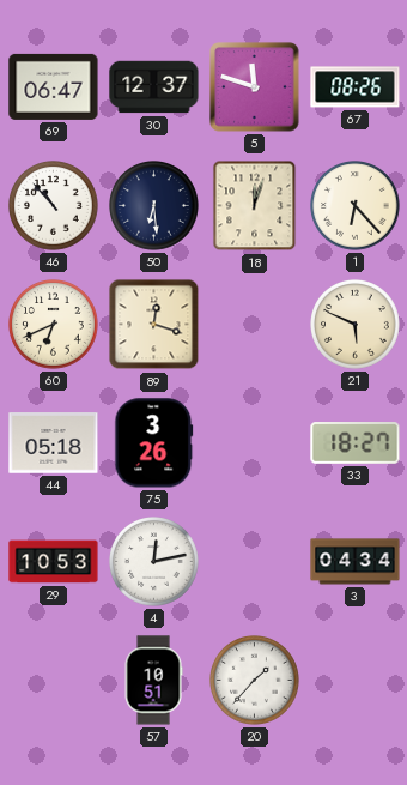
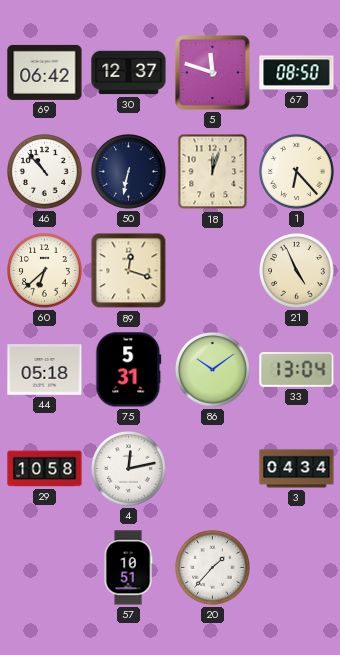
69: 06:47 -> 06:42 (45, 72)
67: 08:26 -> 08:50 (297, 73)
50: 6:29 -> 6:32 (129, 172)
60: 6:41 -> 6:38 (45, 271)
21: 5:49 -> 4:56 (297, 271)
75: 3:26 -> 5:31 (129, 370)
86: none -> 10:09 (213, 370)
33: 18:27 -> 13:04 (297, 370)
29: 10:53 -> 10:58 (45, 469)
